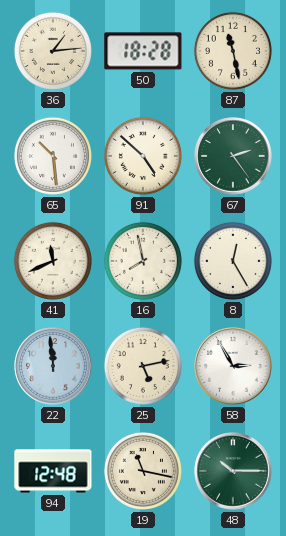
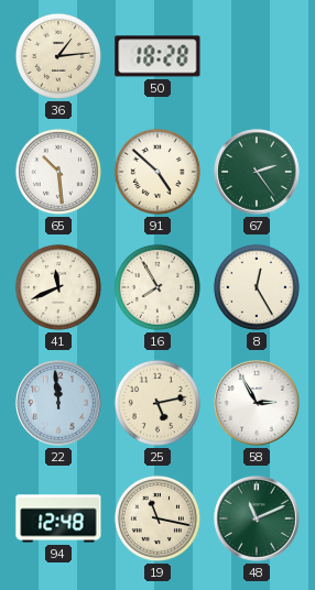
87: 11:28 -> none (233, 51)
16: 7:58 -> 7:55 (157, 287)
48: 10:15 -> 11:11 (257, 518)
